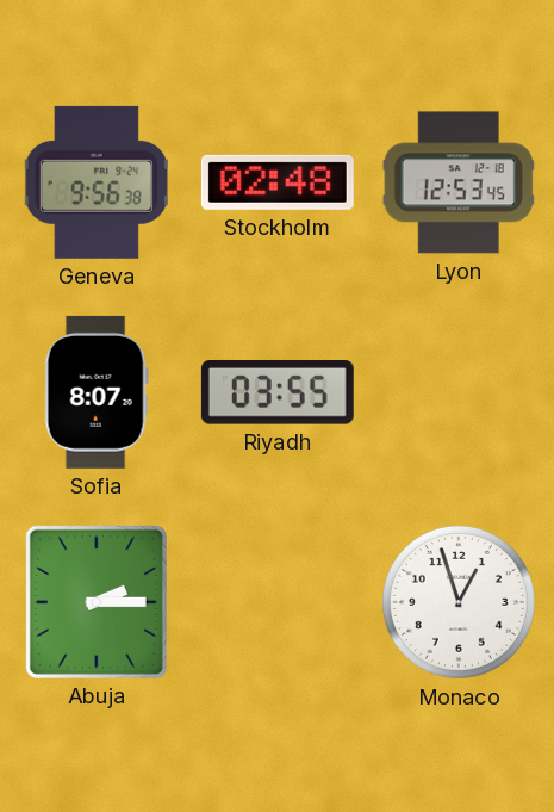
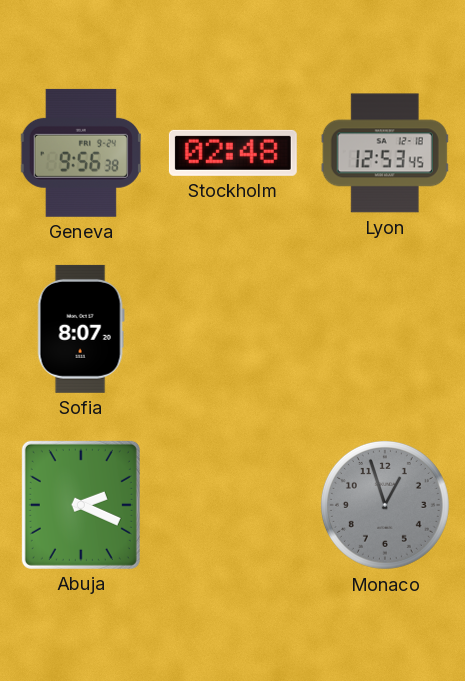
Riyadh: 03:55 -> none (278, 393)
Abuja: 2:15 -> 2:19 (81, 505)
Monaco dial: white -> grey (385, 505)
